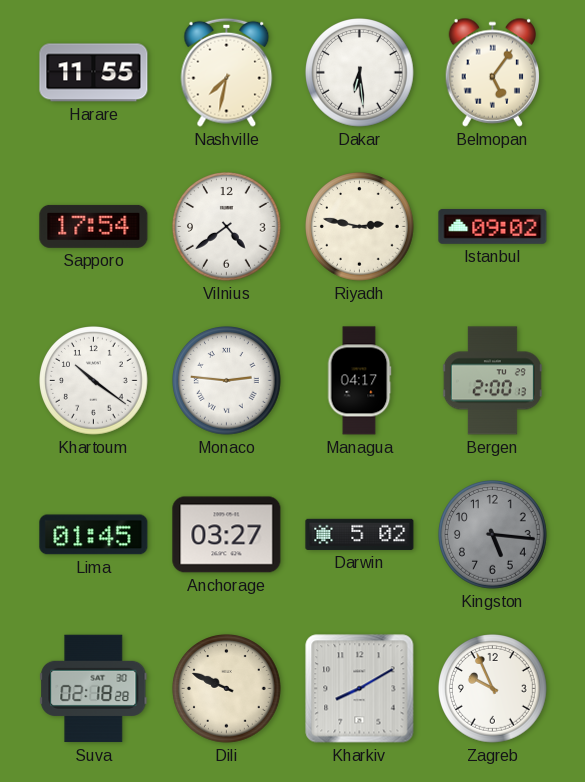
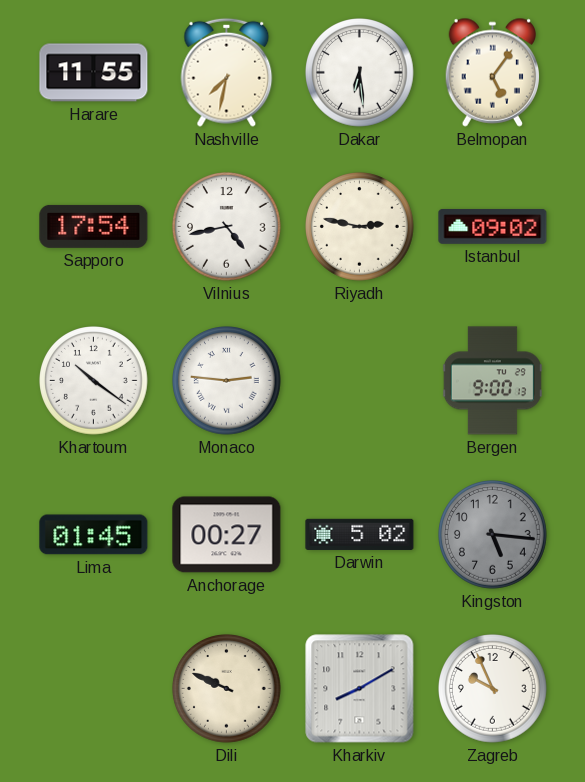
Vilnius: 4:39 -> 4:43 (227, 227)
Managua: 04:17 -> none (359, 381)
Bergen: 2:00 -> 9:00 (492, 381)
Anchorage: 03:27 -> 00:27 (227, 535)
Suva: 02:18 -> none (94, 689)
